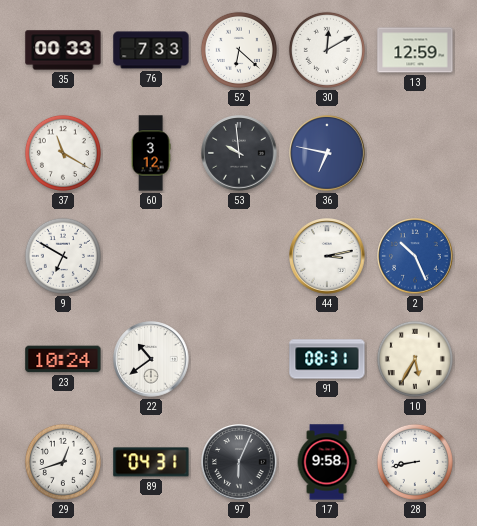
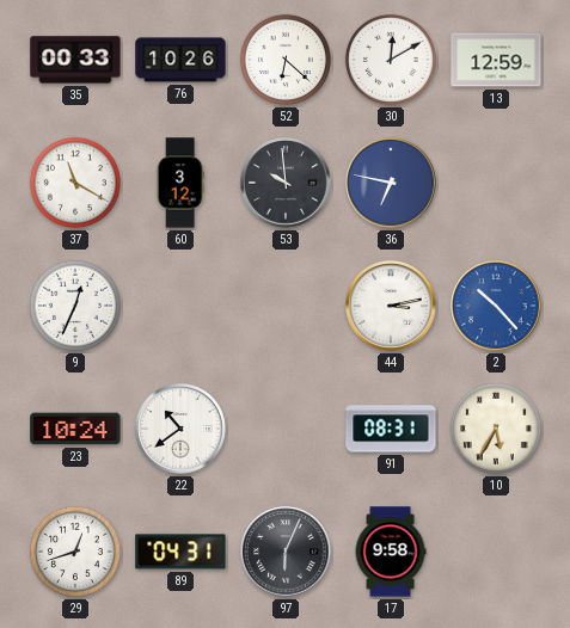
76: 7:33 -> 10:26 (180, 60)
9: 6:50 -> 12:34 (75, 306)
2: 10:26 -> 10:23 (496, 306)
28: 8:43 -> none (415, 462)
